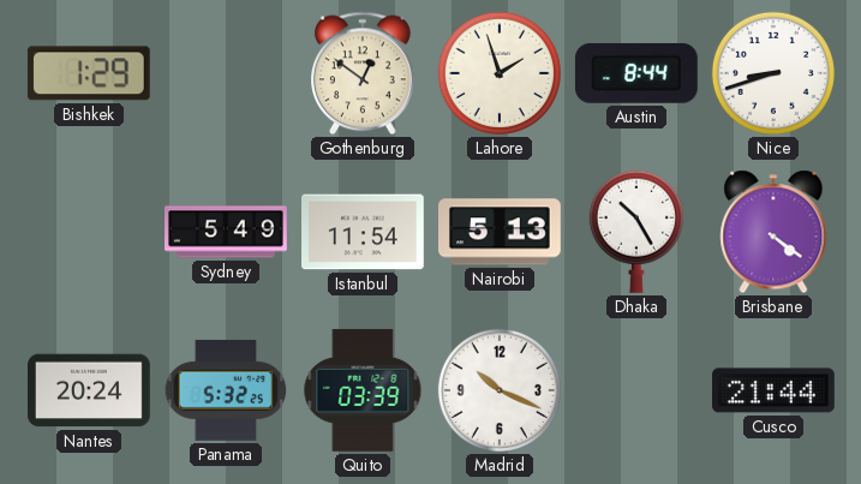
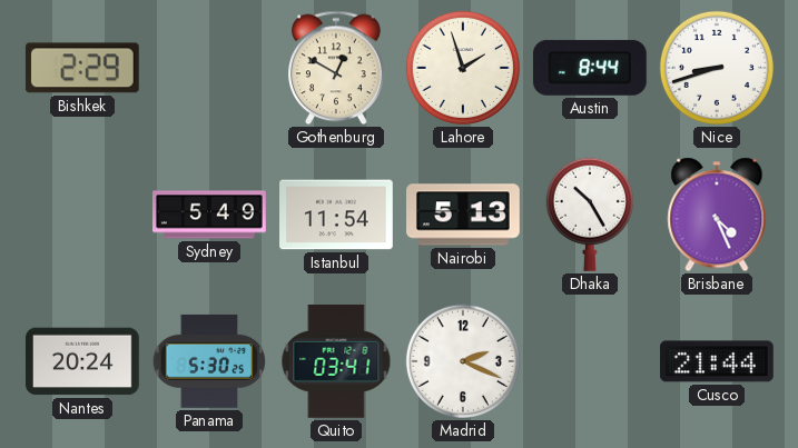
Bishkek: 1:29 -> 2:29 (82, 68)
Gothenburg: 12:51 -> 12:50 (337, 68)
Brisbane: 4:21 -> 4:26 (717, 215)
Panama: 5:32 -> 5:30 (209, 361)
Quito: 03:39 -> 03:41 (336, 361)
Madrid: 10:19 -> 2:19 (463, 361)
